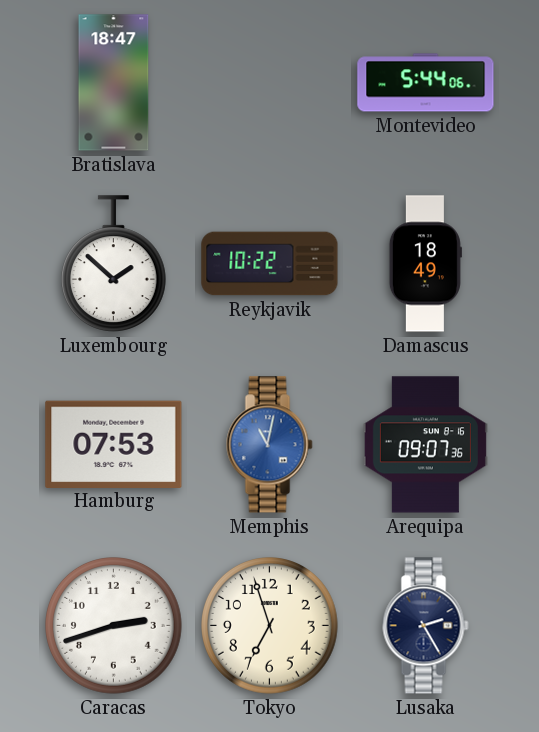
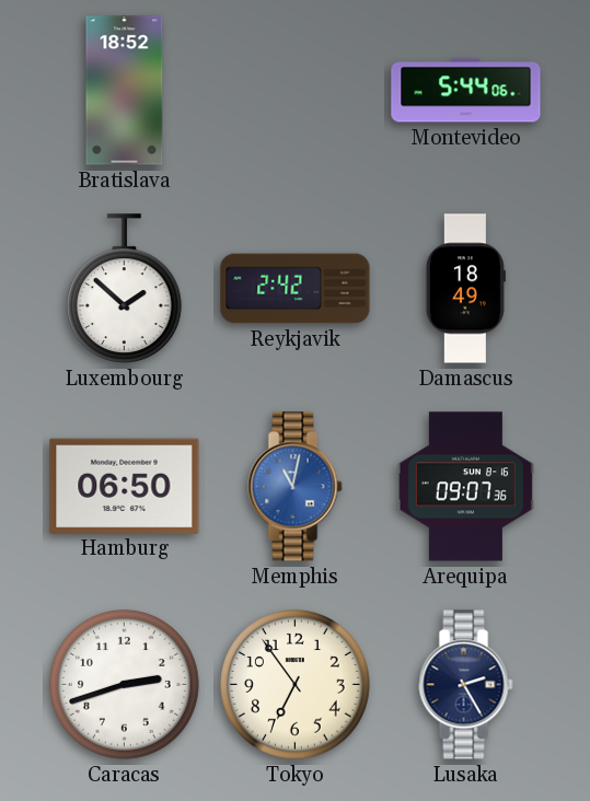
Bratislava: 18:47 -> 18:52 (125, 91)
Reykjavik: 10:22 -> 2:42 (296, 289)
Hamburg: 07:53 -> 06:50 (125, 486)
Tokyo: 6:57 -> 6:54 (296, 685)
